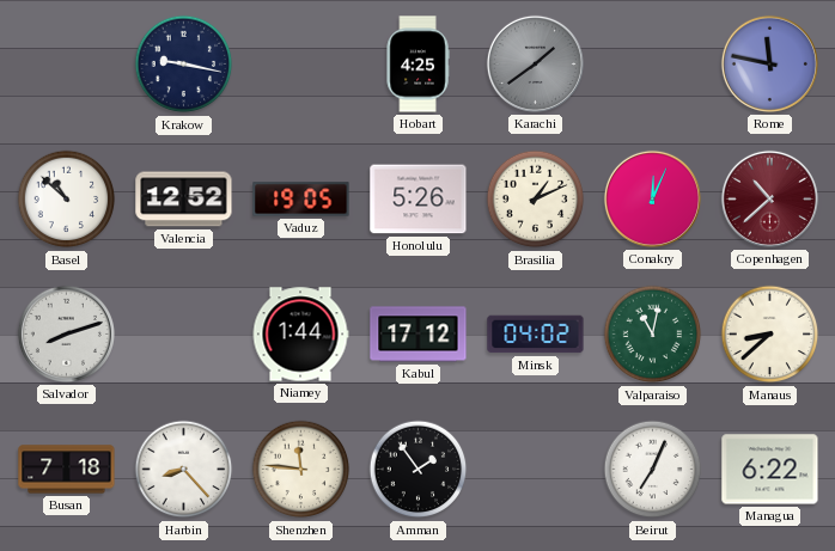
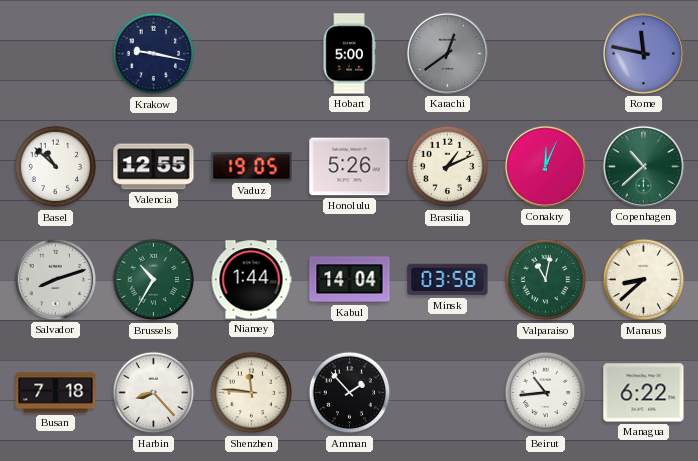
Hobart: 4:25 -> 5:00 (349, 54)
Karachi: 1:39 -> 12:39 (447, 53)
Valencia: 12:52 -> 12:55 (154, 167)
Copenhagen dial: burgundy -> green (643, 166)
Brussels: none -> 10:35 (154, 280)
Kabul: 17:12 -> 14:04 (350, 280)
Minsk: 04:02 -> 03:58 (448, 280)
Amman: 1:54 -> 1:53 (350, 393)
Beirut: 7:04 -> 10:44 (546, 393)
